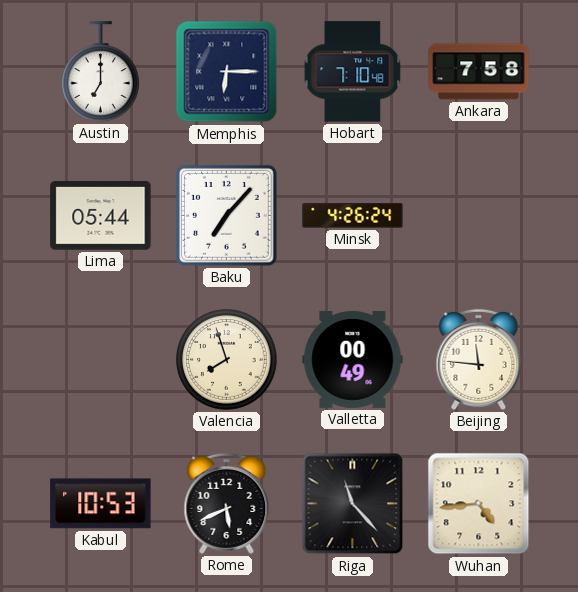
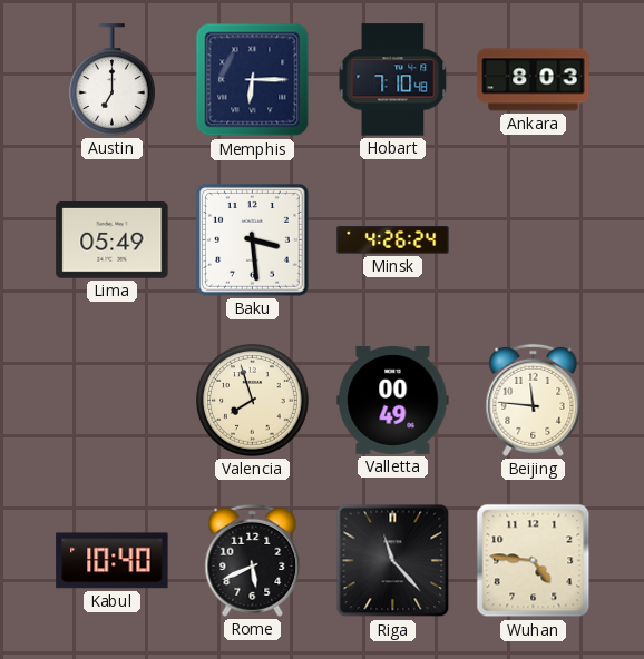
Ankara: 7:58 -> 8:03 (534, 80)
Lima: 05:44 -> 05:49 (113, 240)
Baku: 7:07 -> 3:29 (252, 239)
Kabul: 10:53 -> 10:40 (113, 561)
Wuhan: 4:44 -> 4:46 (534, 561)
